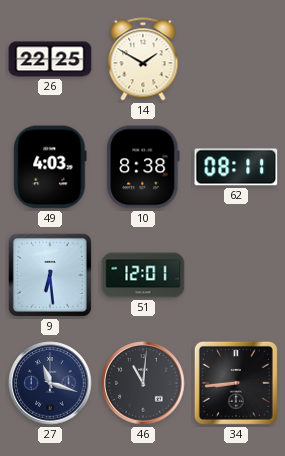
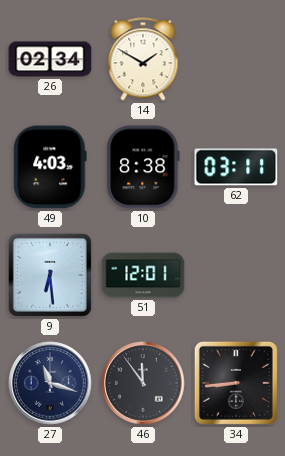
26: 22:25 -> 02:34 (50, 59)
62: 08:11 -> 03:11 (236, 167)
46: 11:01 -> 11:54 (143, 383)
